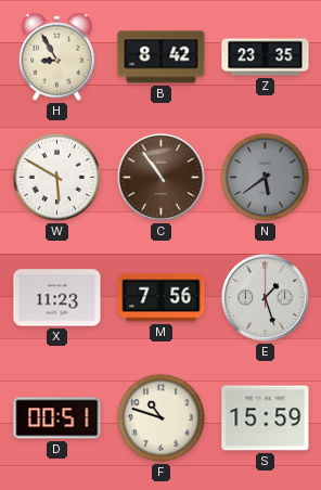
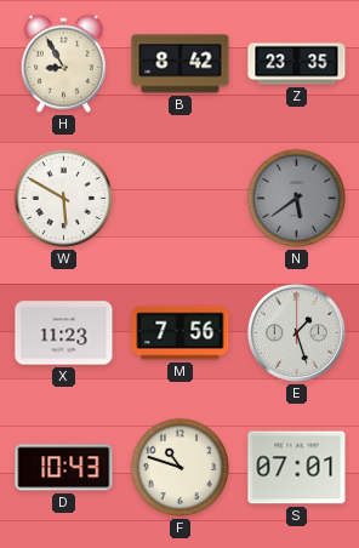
C: 10:54 -> none (160, 177)
D: 00:51 -> 10:43 (64, 468)
S: 15:59 -> 07:01 (297, 468)
